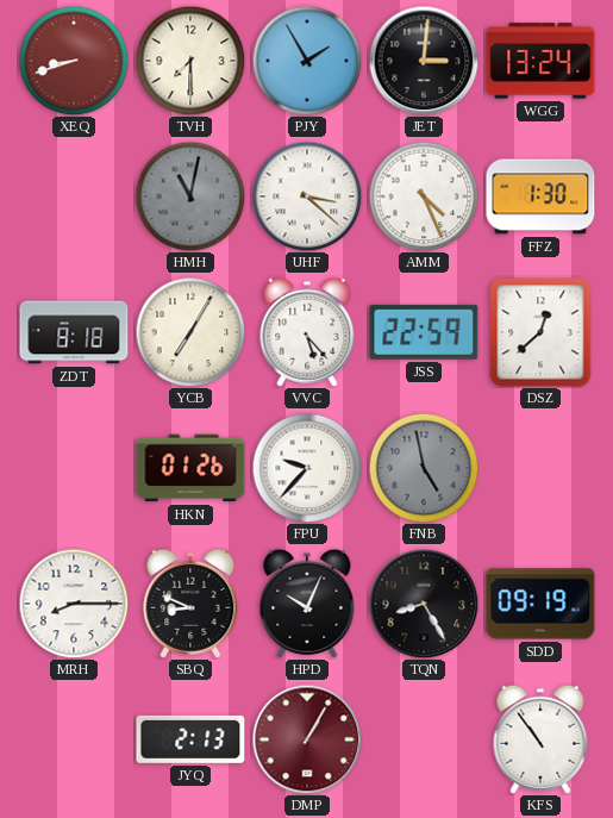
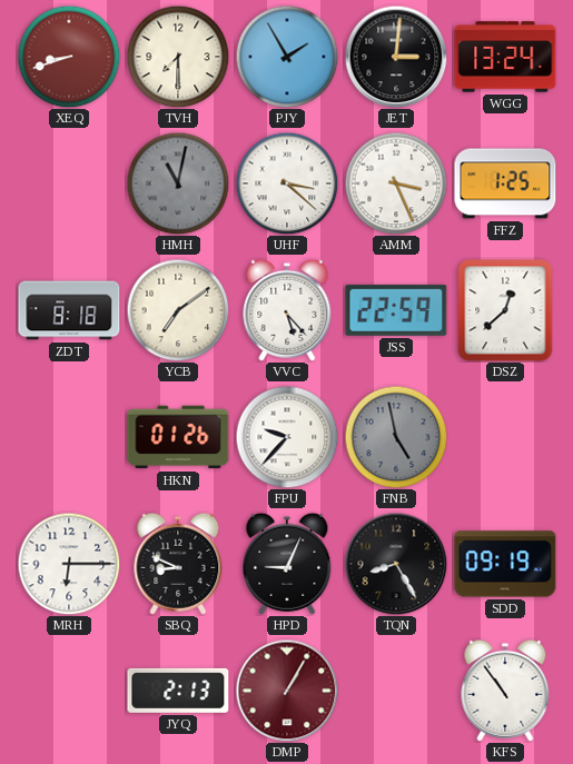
AMM: 4:26 -> 3:26 (396, 183)
FFZ: 1:30 -> 1:25 (505, 183)
YCB: 7:05 -> 7:09 (178, 310)
MRH: 8:15 -> 6:15 (69, 564)
HPD: 10:04 -> 9:04 (287, 564)
